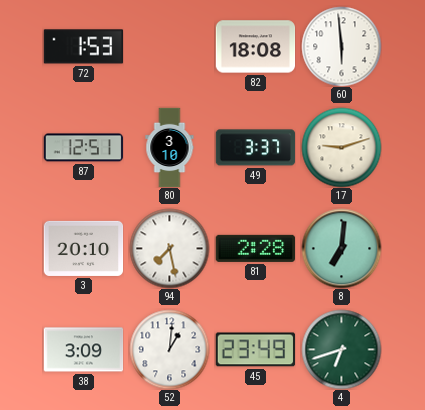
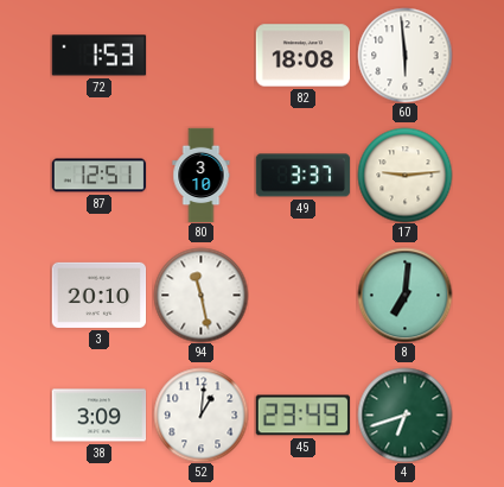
17: 9:12 -> 9:14 (404, 175)
94: 7:28 -> 11:28 (200, 295)
81: 2:28 -> none (255, 248)
